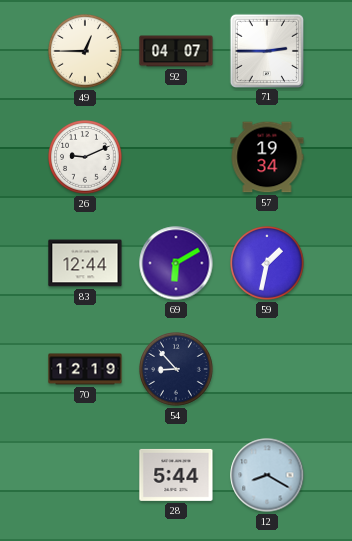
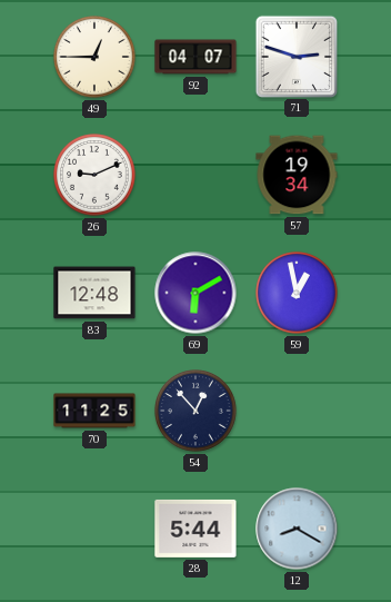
71: 2:45 -> 2:48 (295, 56)
83: 12:44 -> 12:48 (94, 293)
59: 1:32 -> 12:58 (297, 293)
70: 12:19 -> 11:25 (94, 411)
54: 8:53 -> 12:53 (195, 411)
